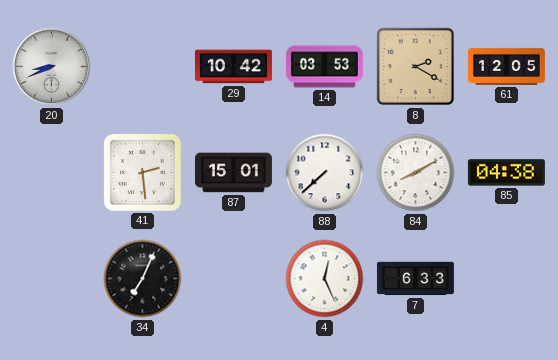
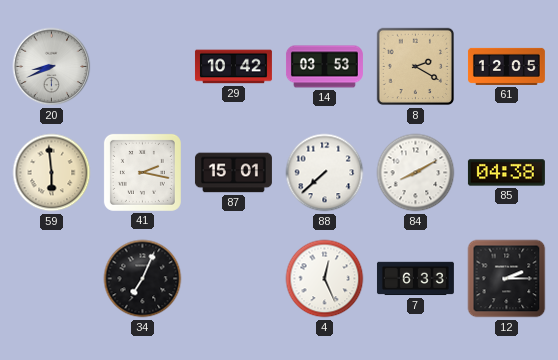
59: none -> 5:59 (52, 173)
41: 2:29 -> 2:17 (142, 172)
12: none -> 2:15 (507, 279)
